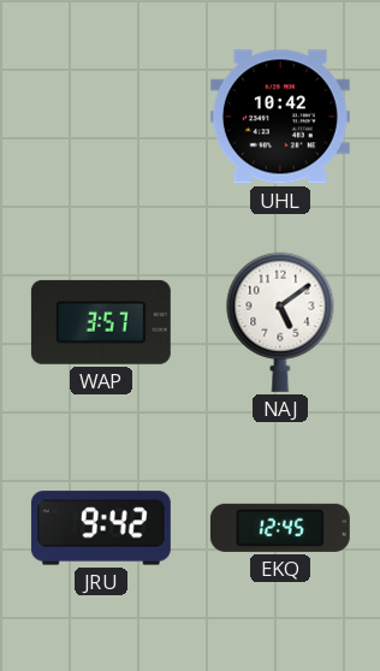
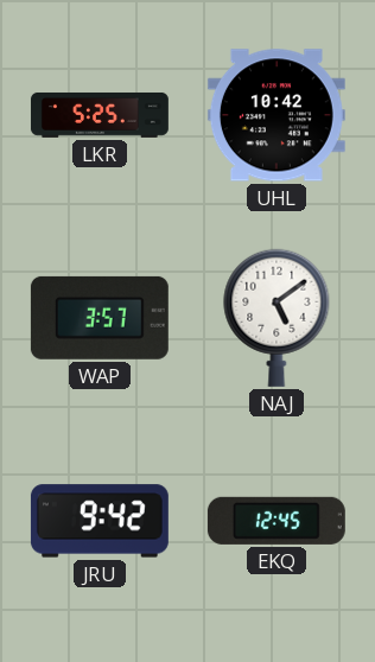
LKR: none -> 5:25 (100, 115)
